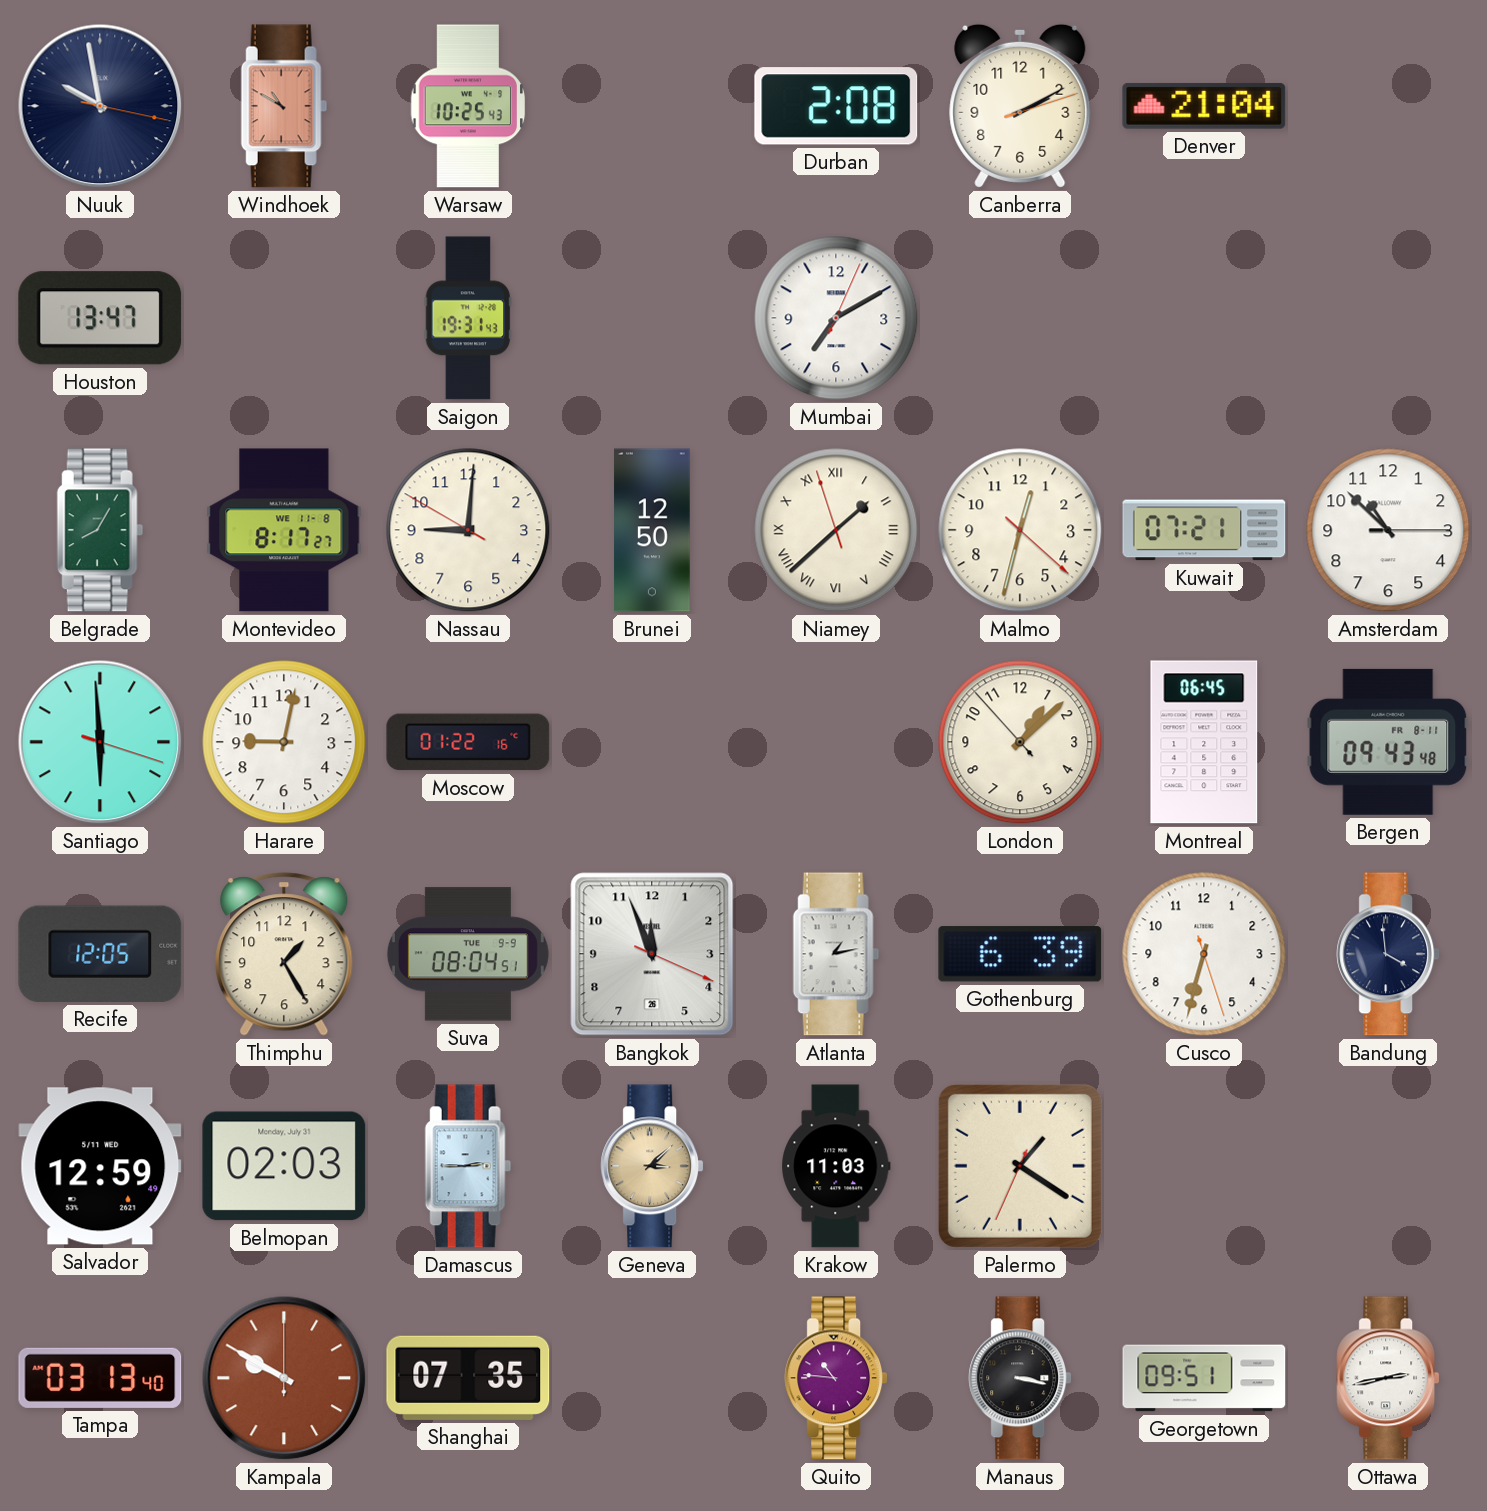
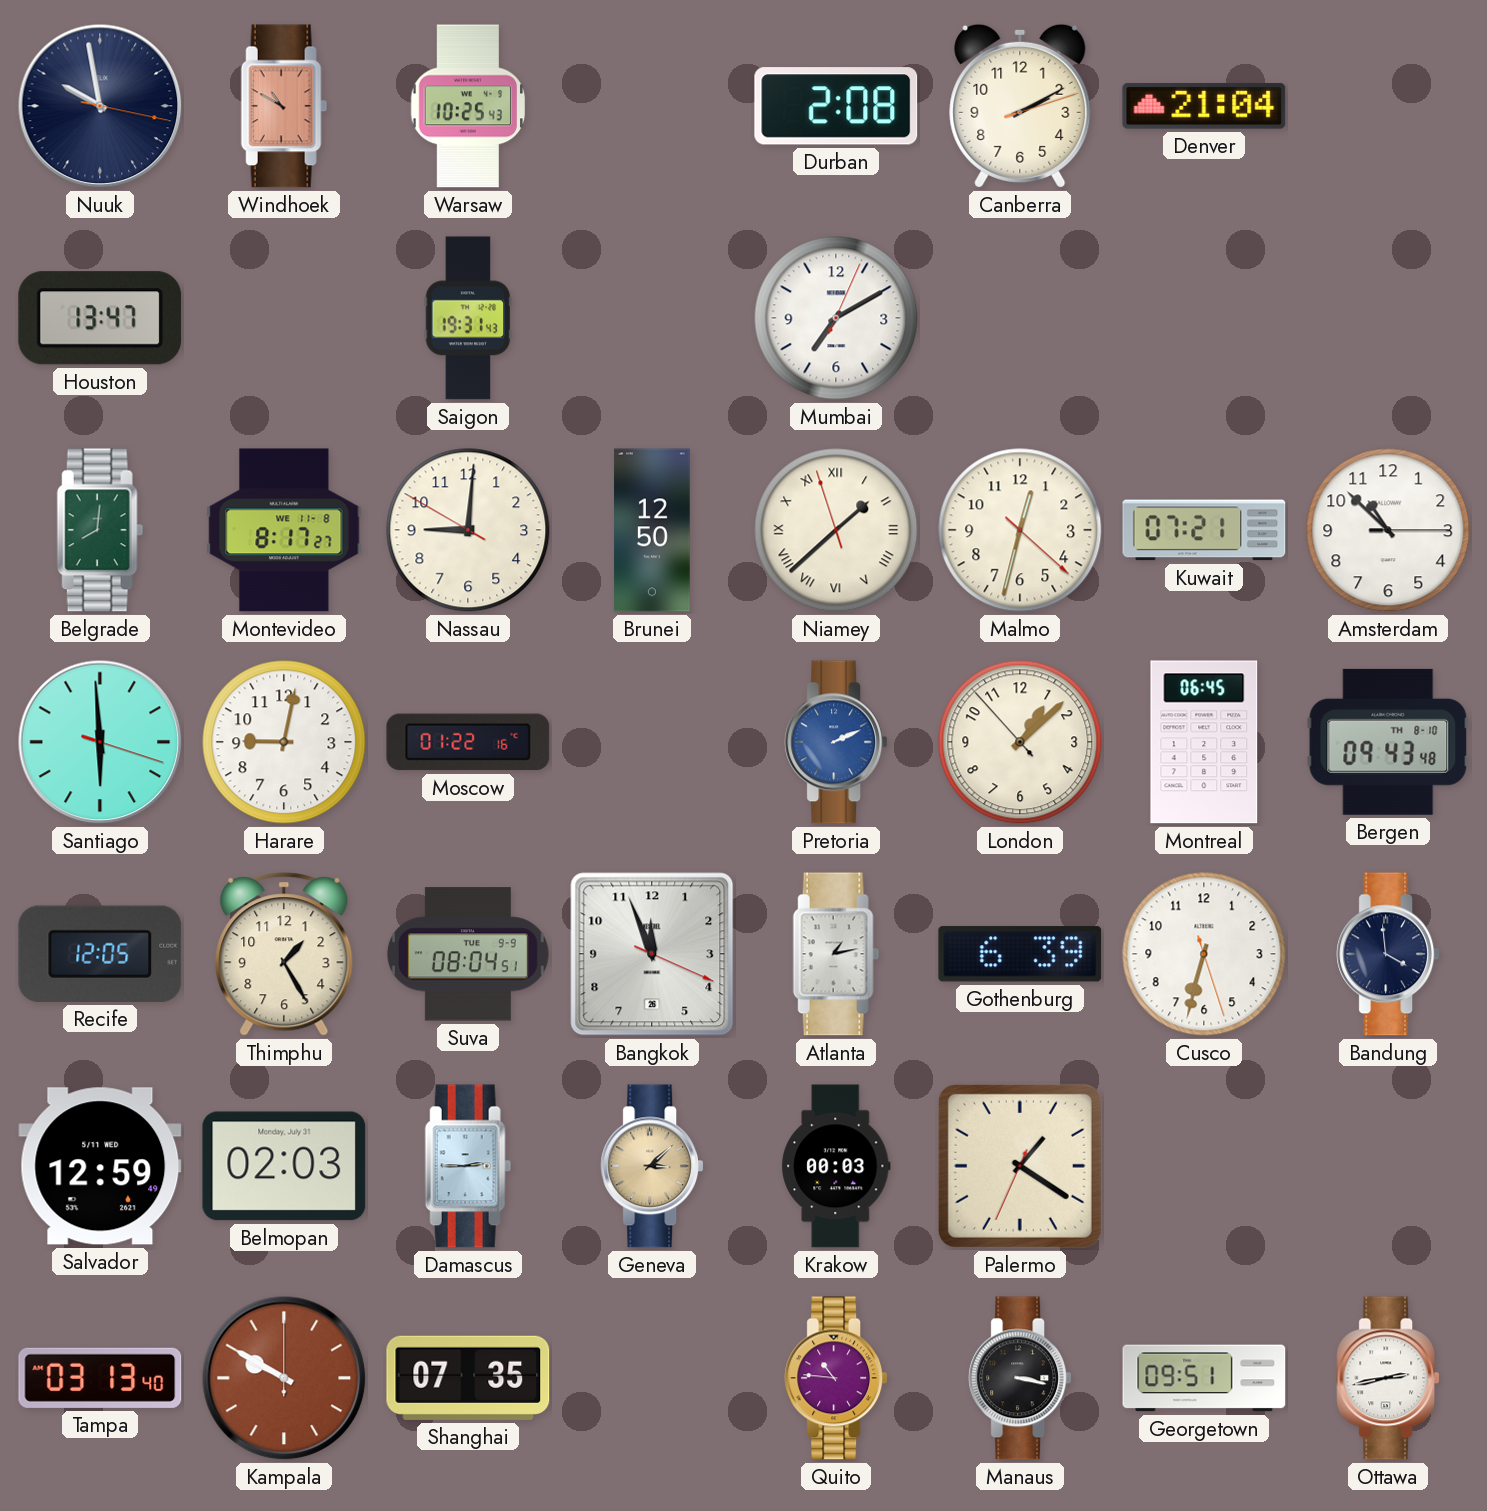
Belgrade: 8:05 -> 8:01 (100, 530)
Pretoria: none -> 2:11 (836, 742)
Bergen date: FR 8-11 -> TH 8-10 (1388, 742)
Krakow: 11:03 -> 00:03 (836, 1166)
